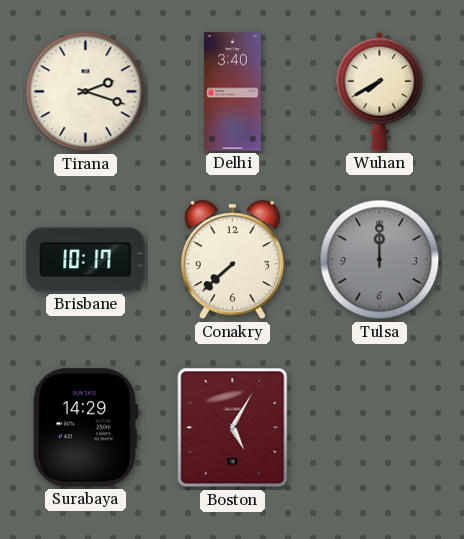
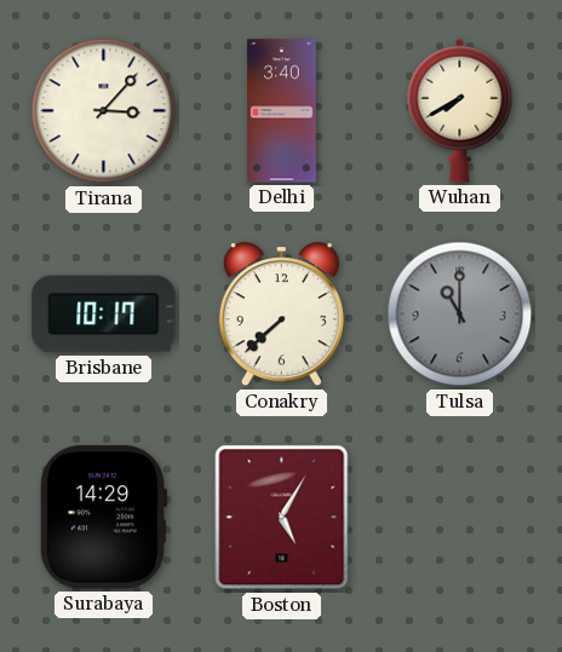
Tirana: 2:18 -> 3:07 (104, 111)
Tulsa: 12:00 -> 11:00 (460, 315)
